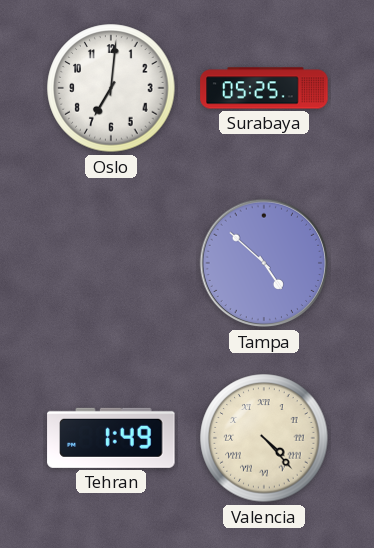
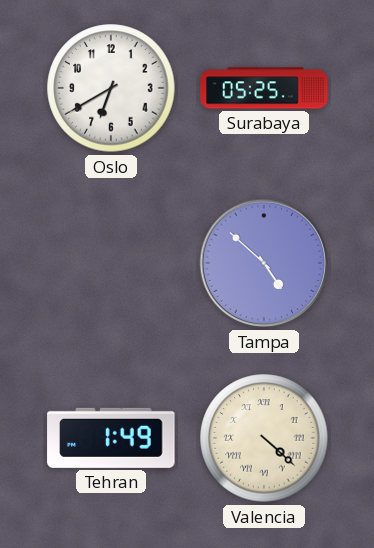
Oslo: 7:01 -> 6:40 (111, 88)
Valencia: 4:23 -> 4:22 (264, 438)
